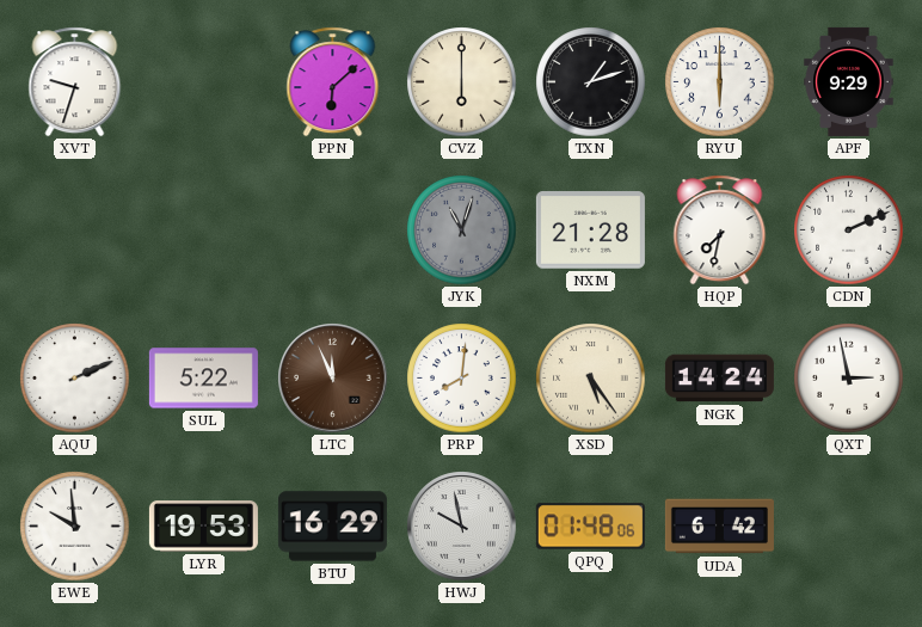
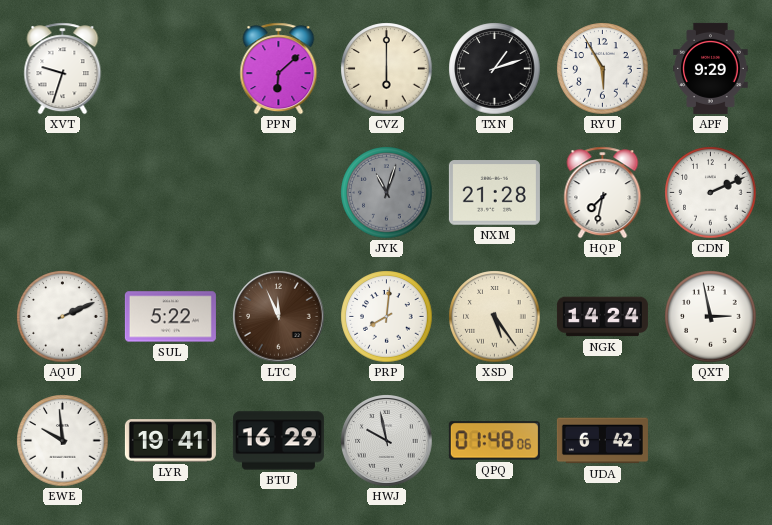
RYU: 6:00 -> 5:55 (603, 69)
LYR: 19:53 -> 19:41 (170, 441)
